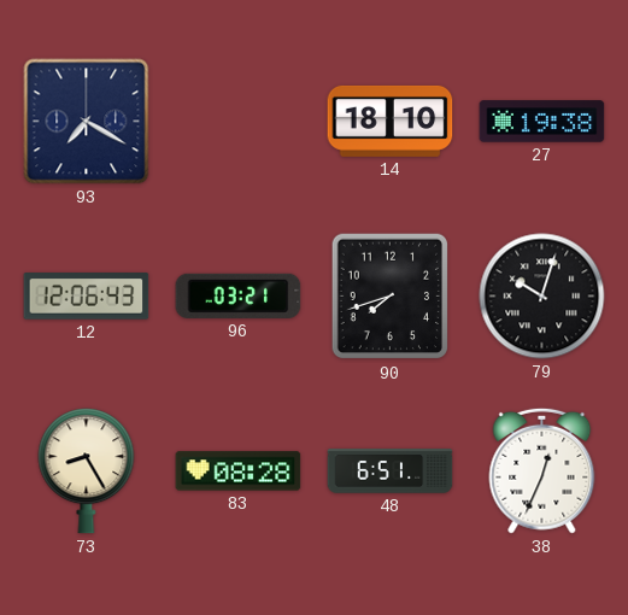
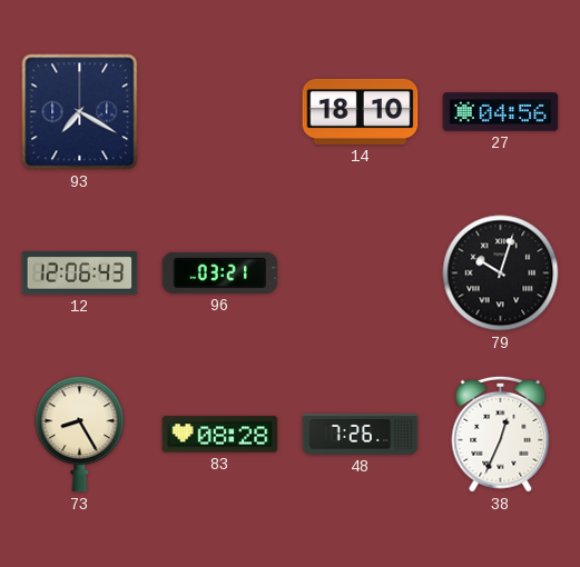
27: 19:38 -> 04:56 (501, 112)
90: 7:42 -> none (391, 297)
48: 6:51 -> 7:26 (361, 435)
